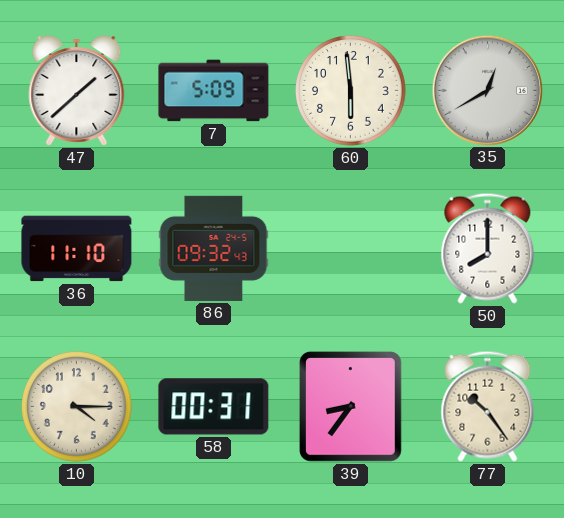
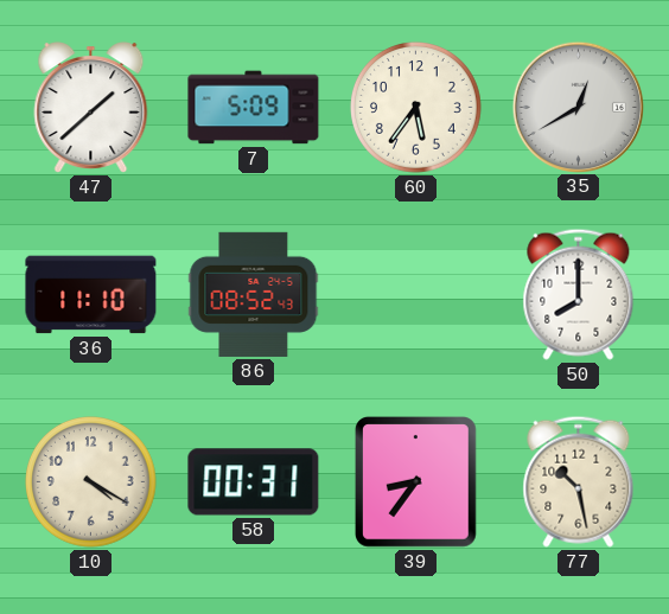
60: 5:59 -> 5:36 (416, 108)
86: 09:32 -> 08:52 (254, 294)
10: 4:15 -> 4:20 (91, 482)
77: 10:24 -> 10:28 (579, 481)
